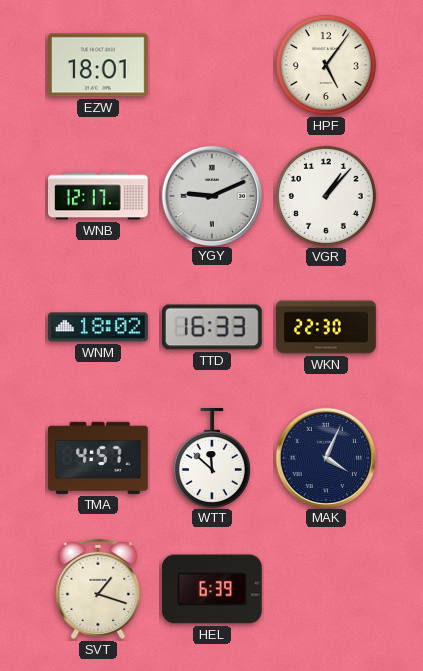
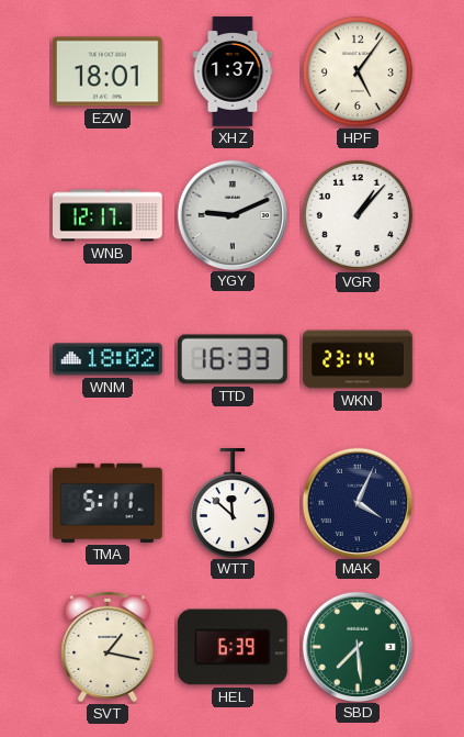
XHZ: none -> 1:37 (233, 71)
WKN: 22:30 -> 23:14 (358, 359)
TMA: 4:57 -> 5:11 (109, 503)
SVT: 1:18 -> 1:17 (107, 647)
SBD: none -> 7:29 (357, 646)
